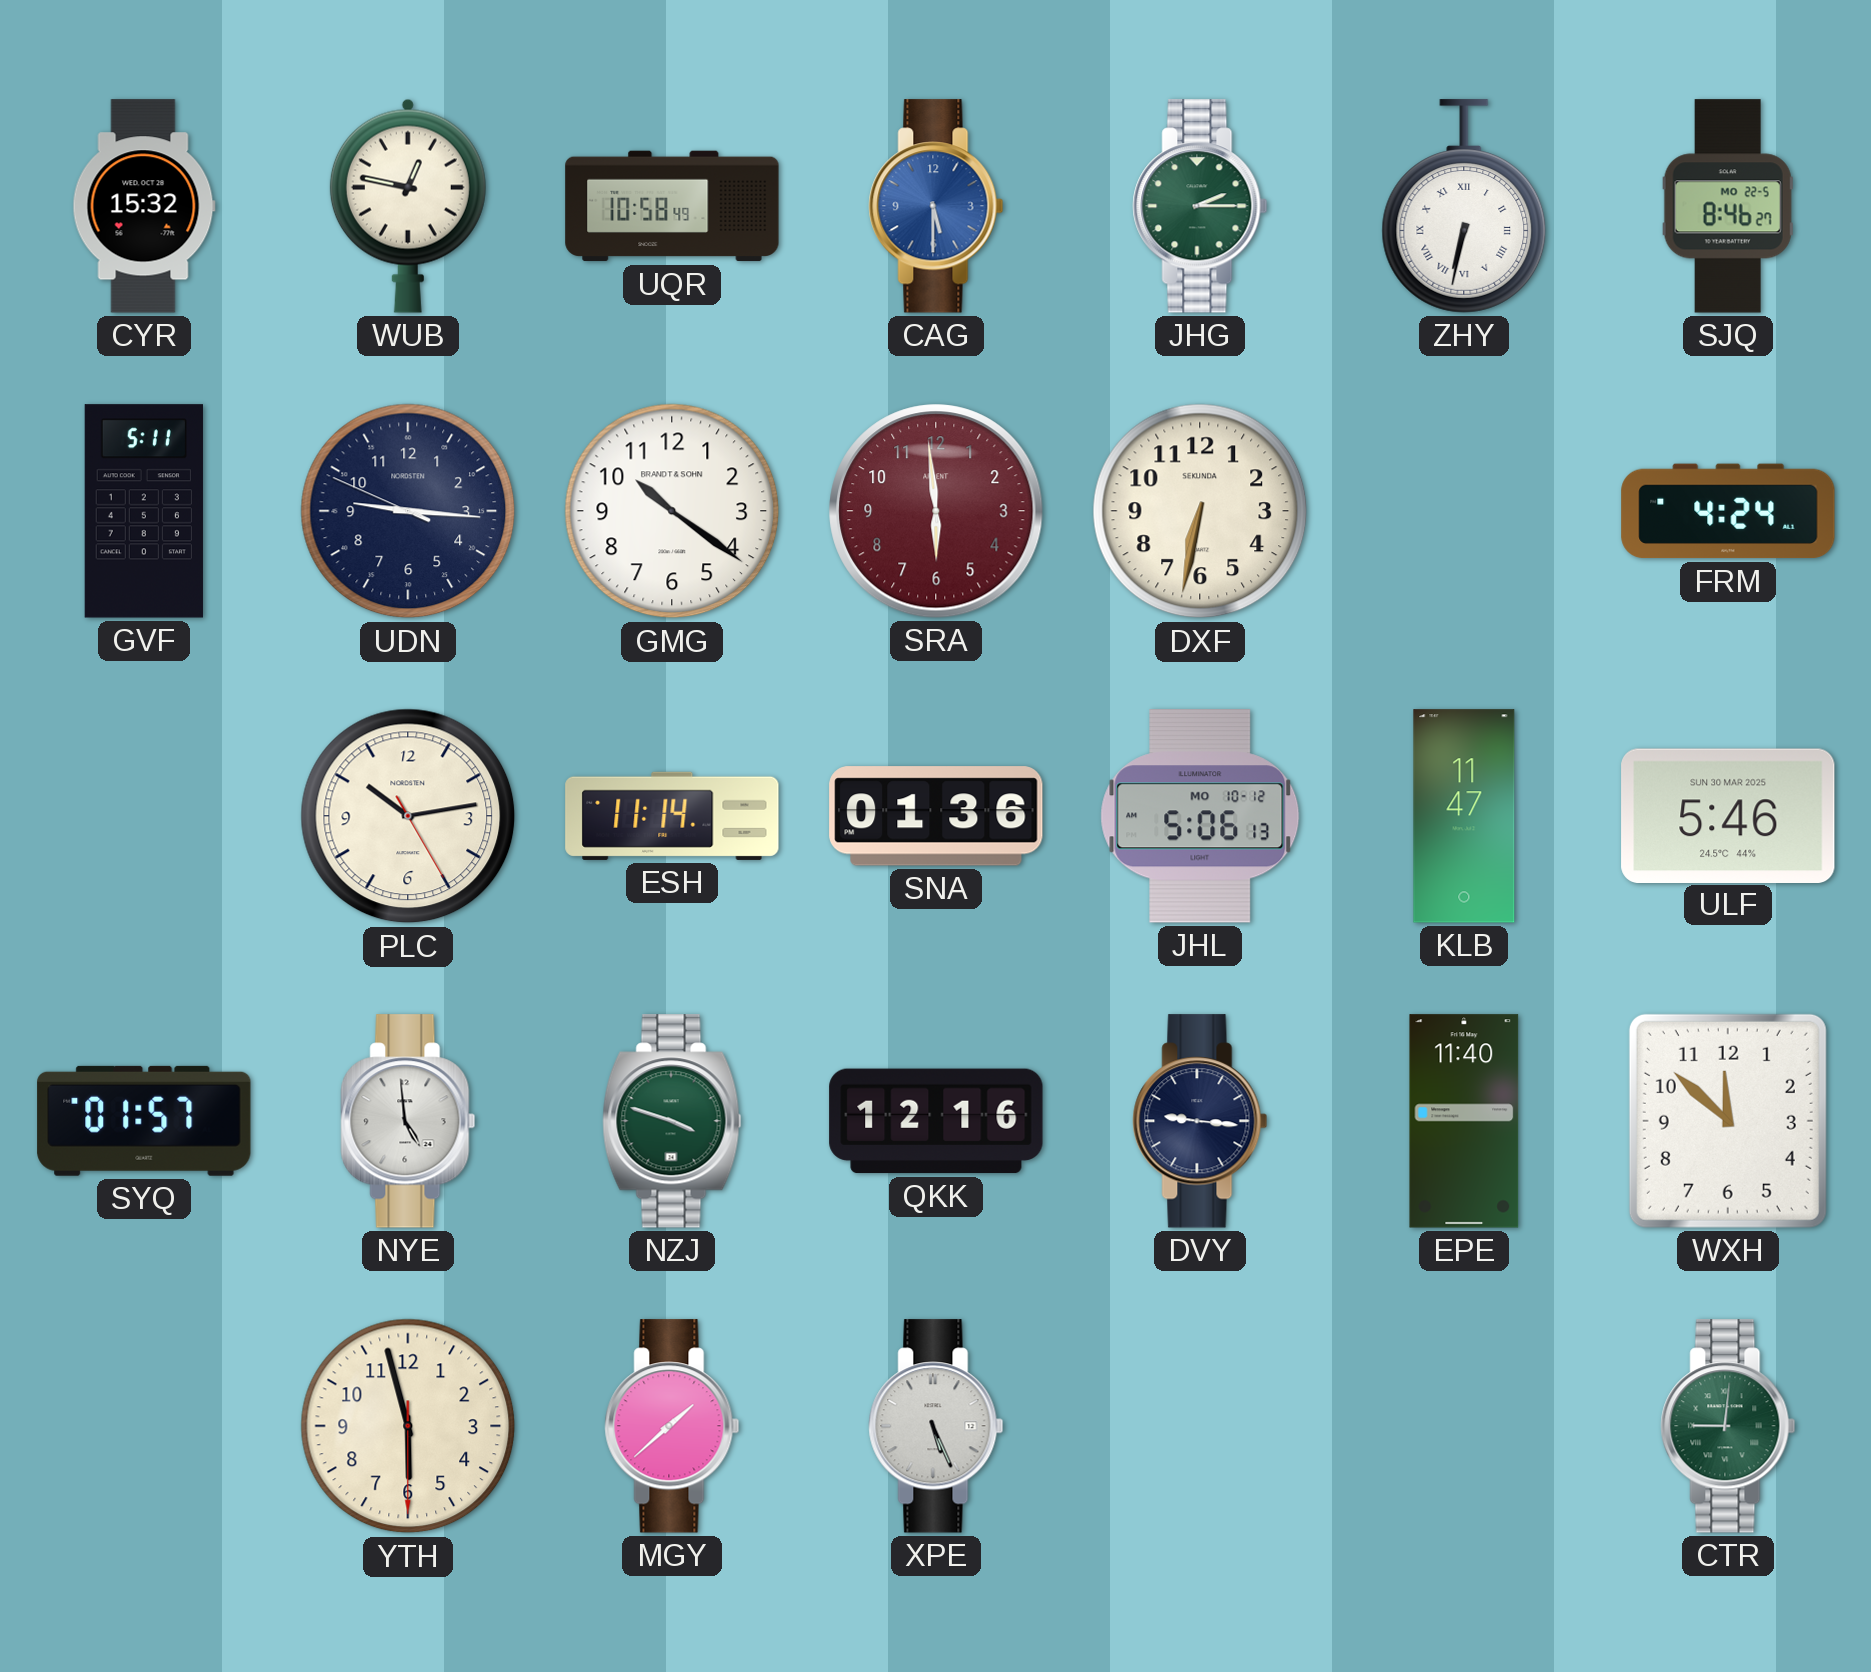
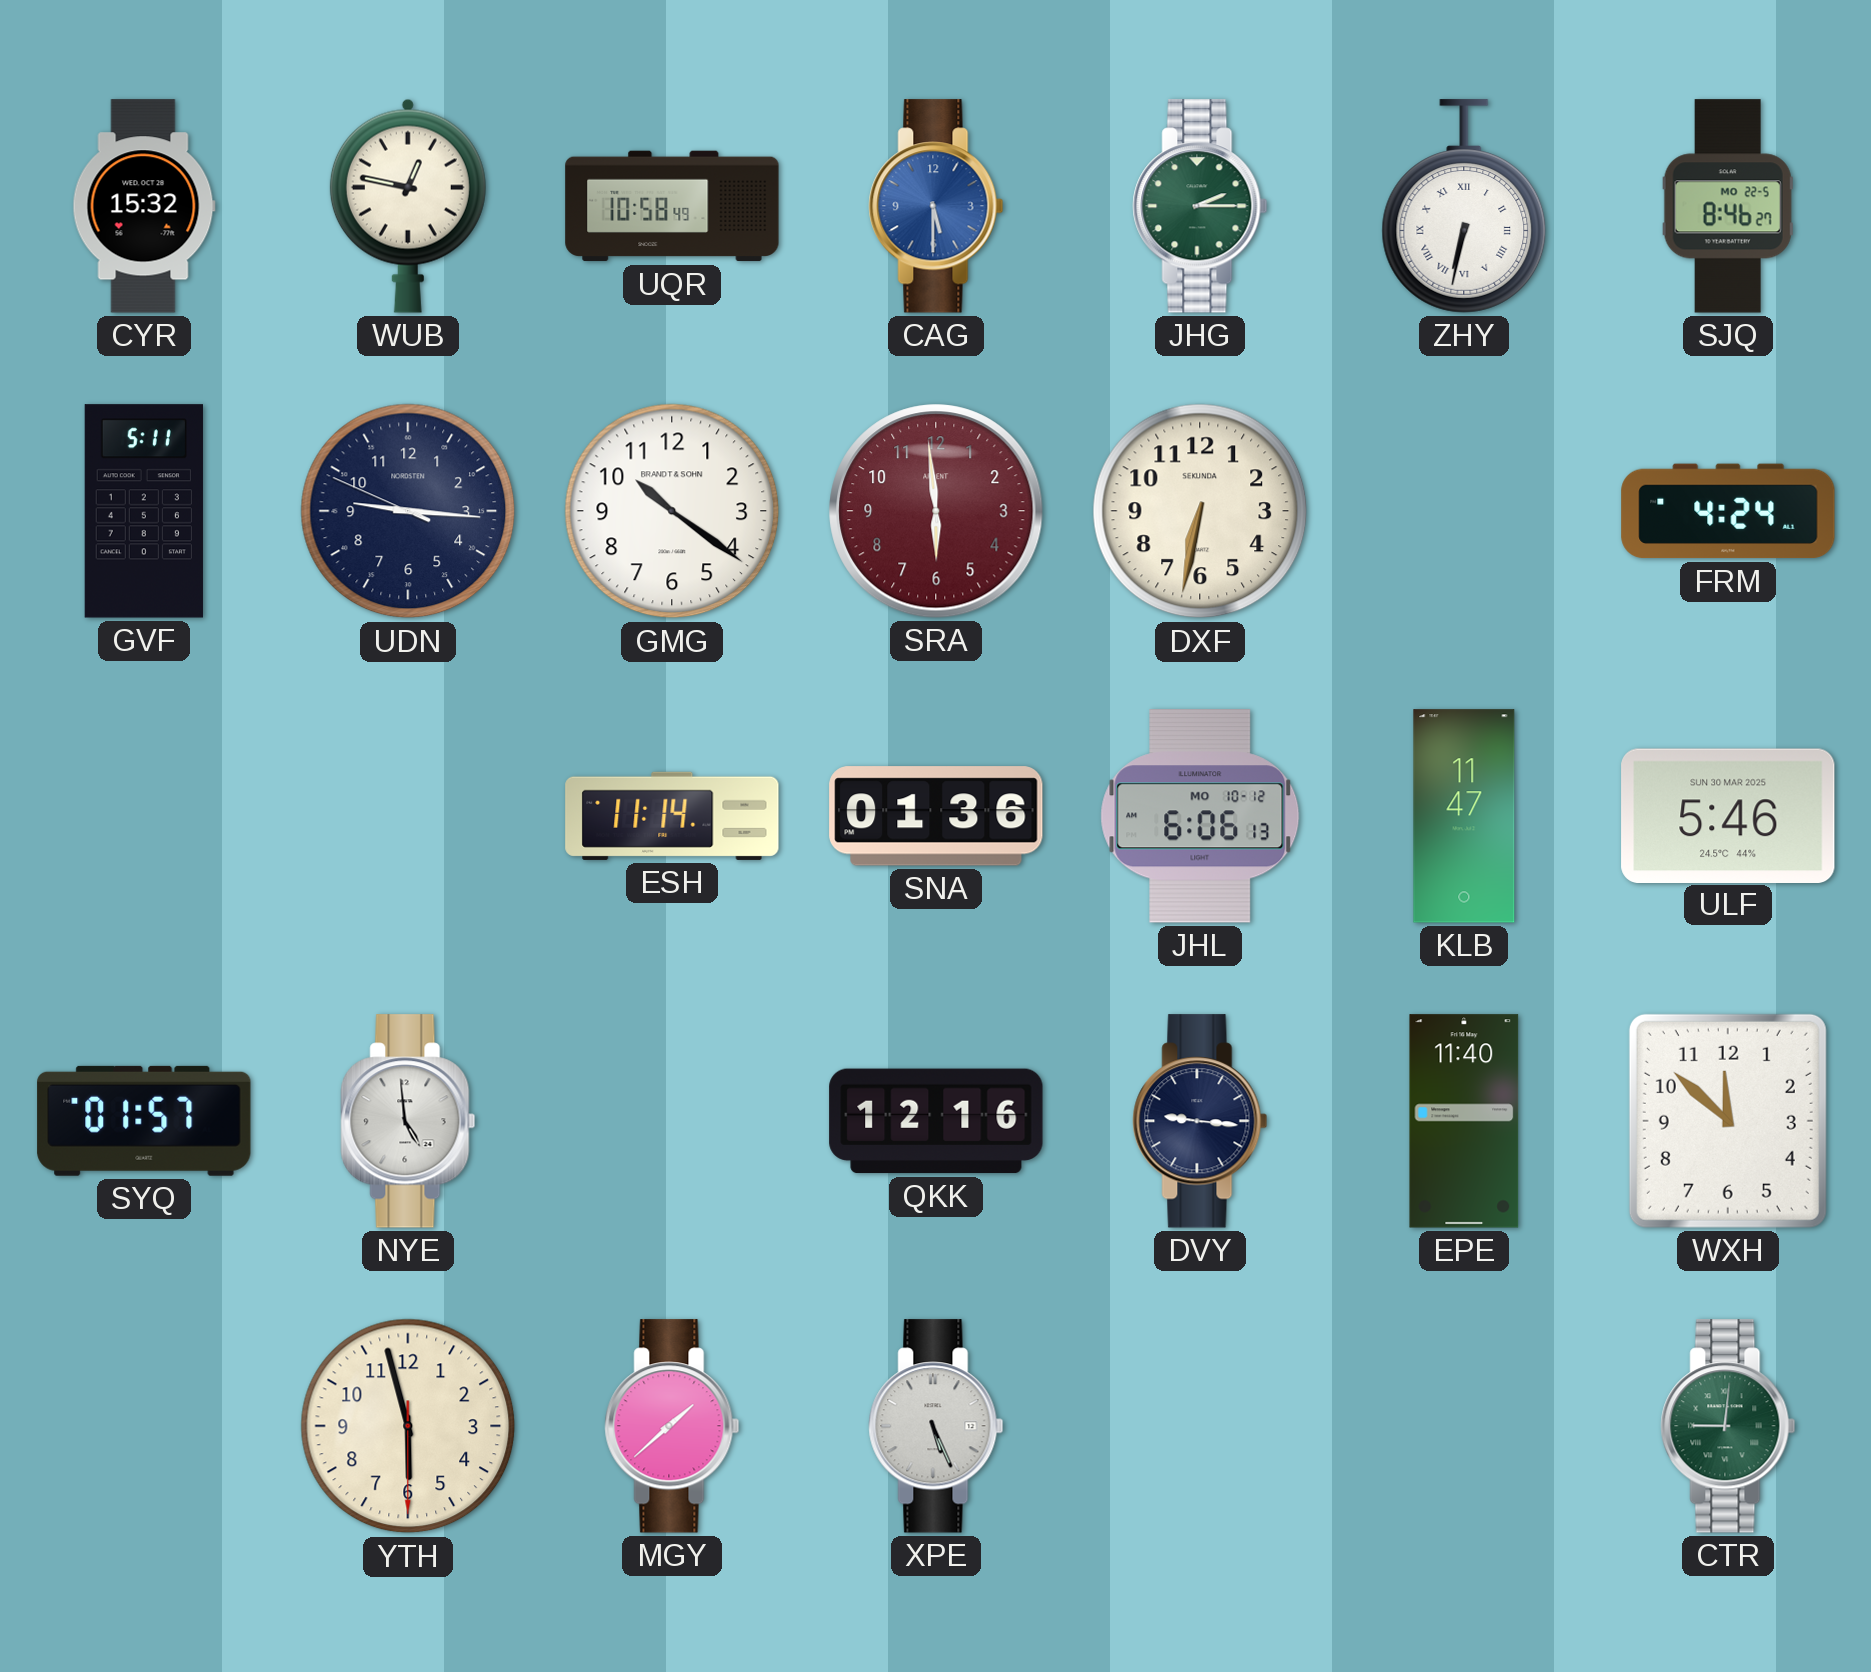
PLC: 10:13 -> none (408, 816)
JHL: 5:06 -> 6:06 (1200, 816)
NZJ: 3:48 -> none (672, 1121)
